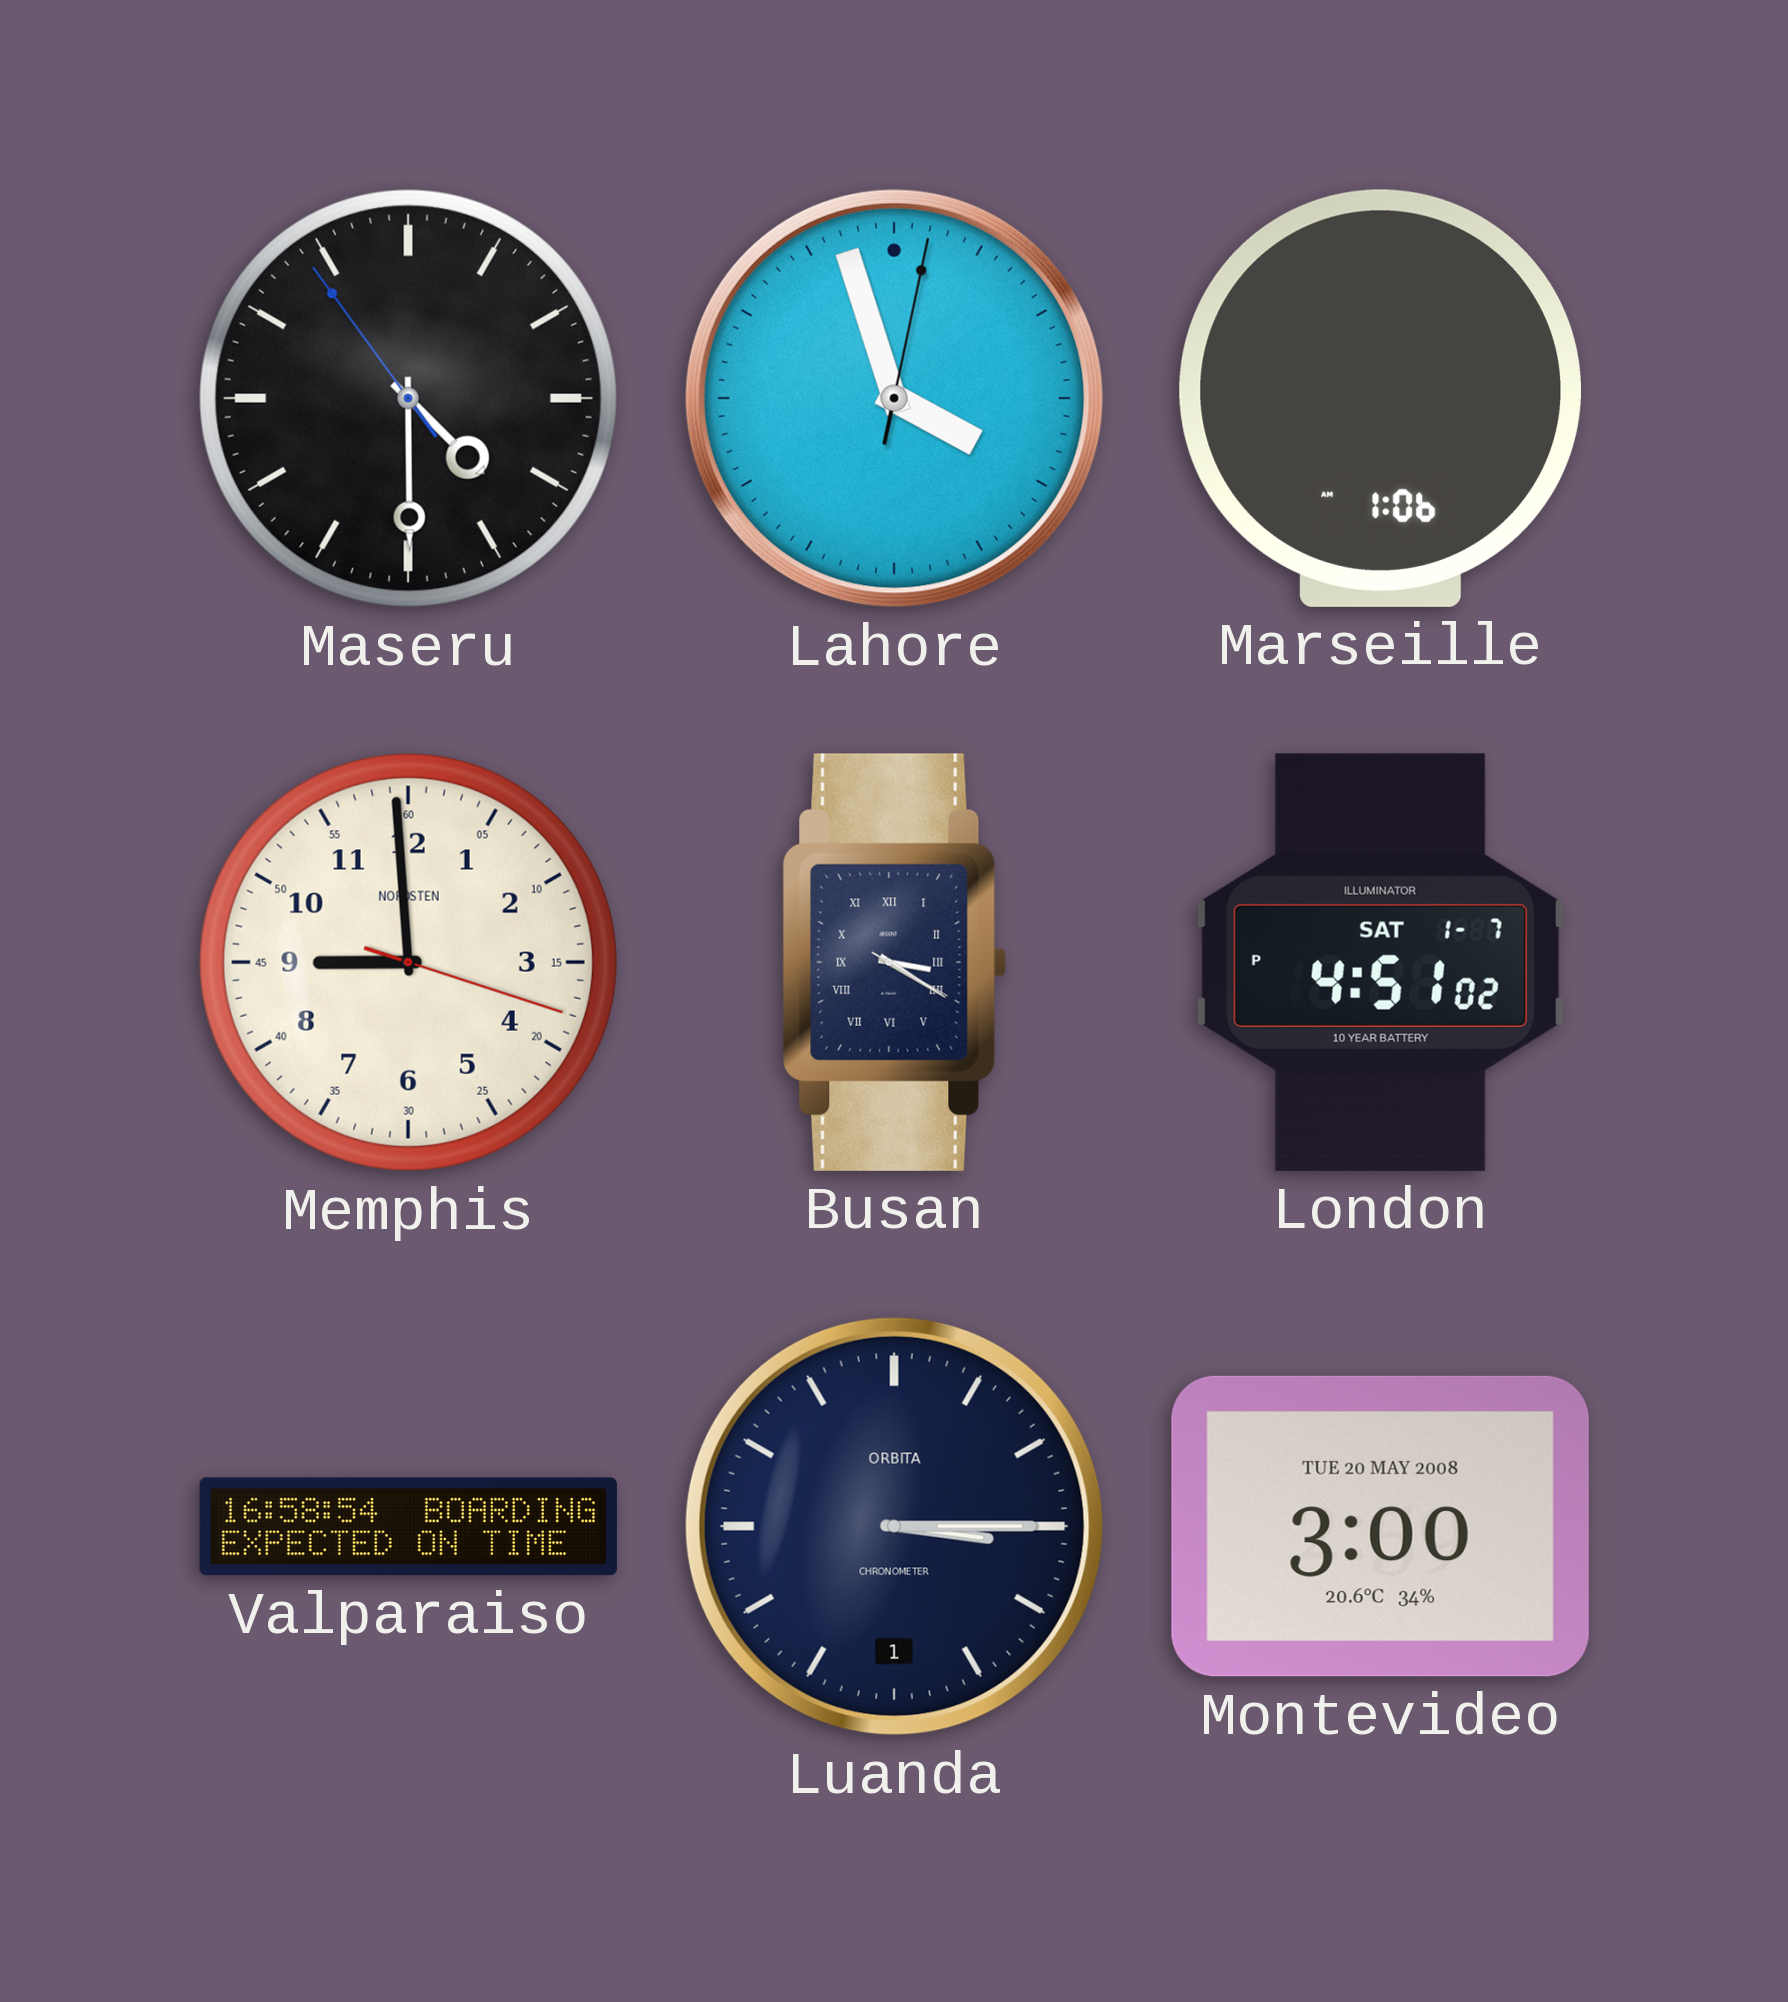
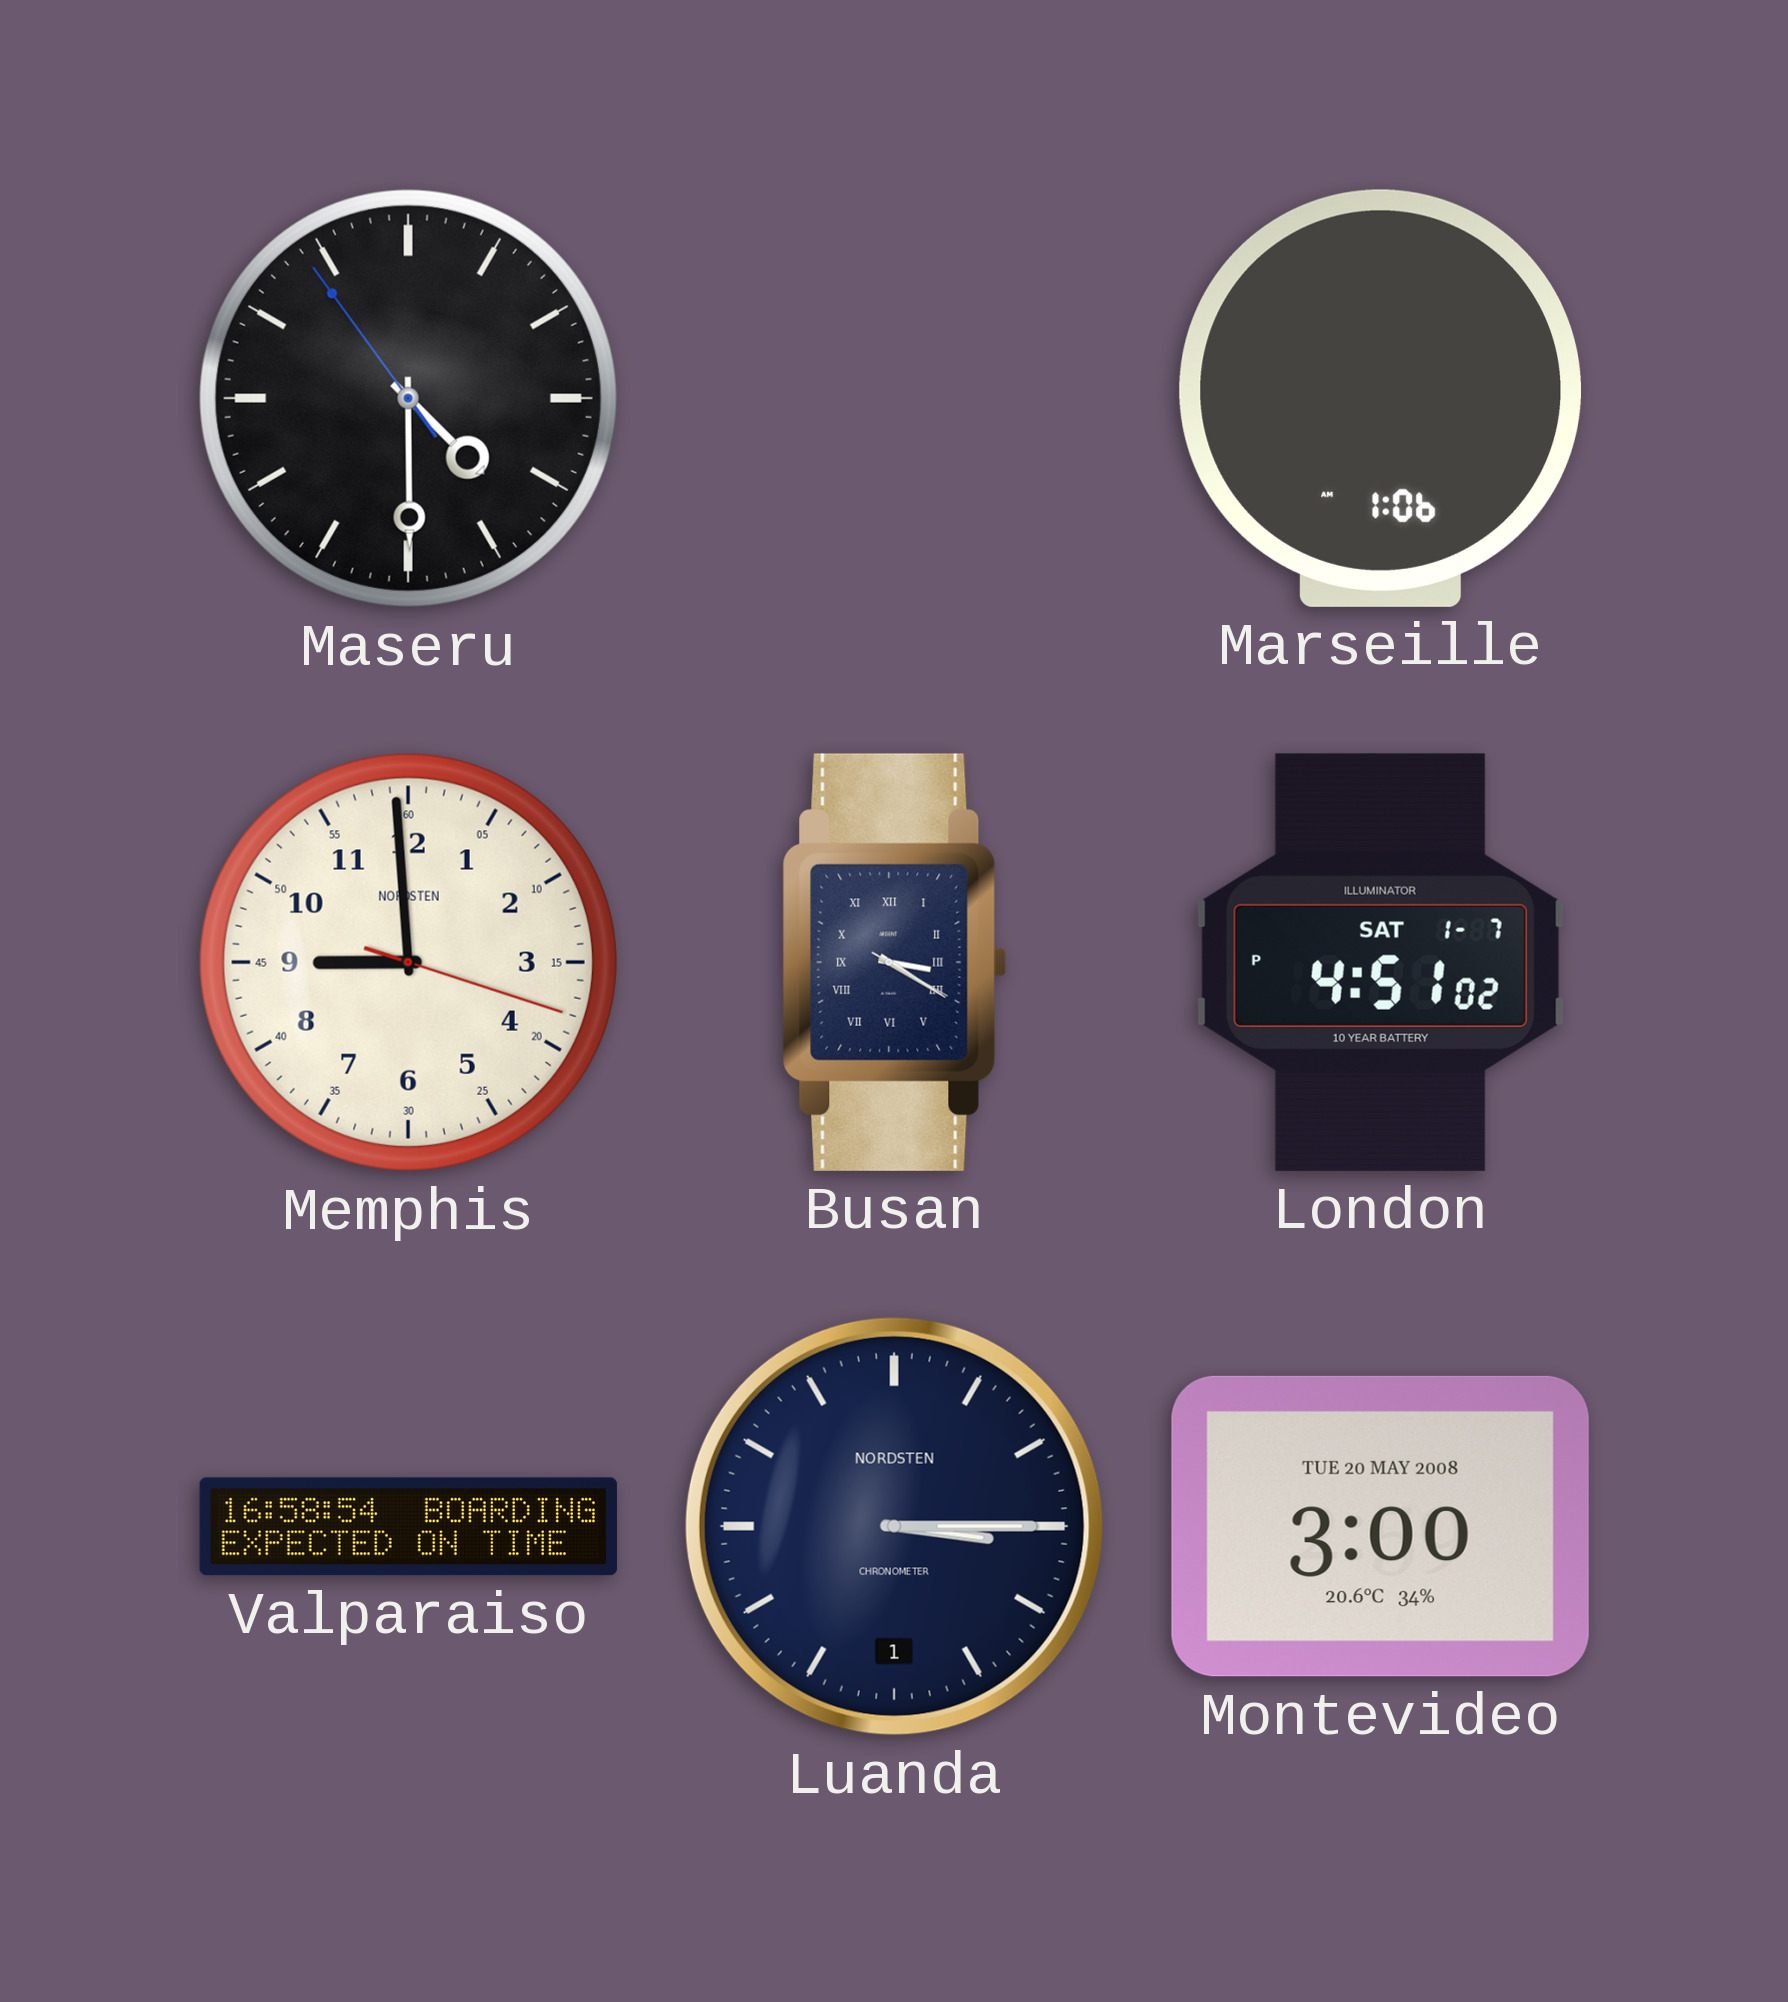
Lahore: 3:57 -> none (894, 398)
Luanda brand: ORBITA -> NORDSTEN (894, 1526)
